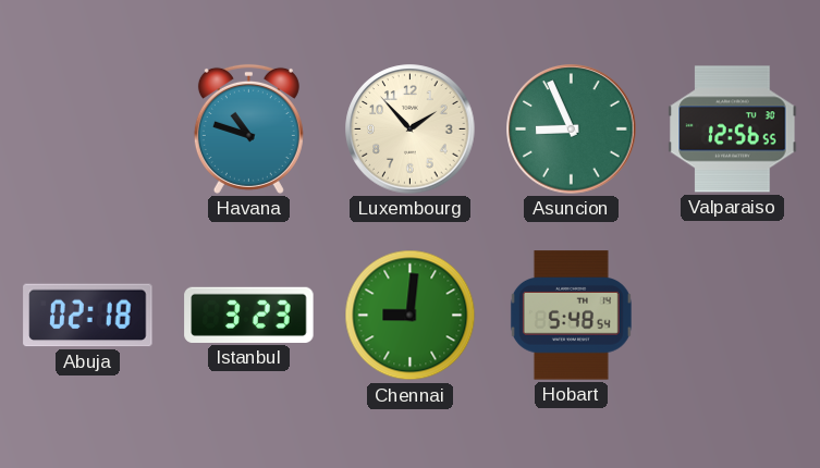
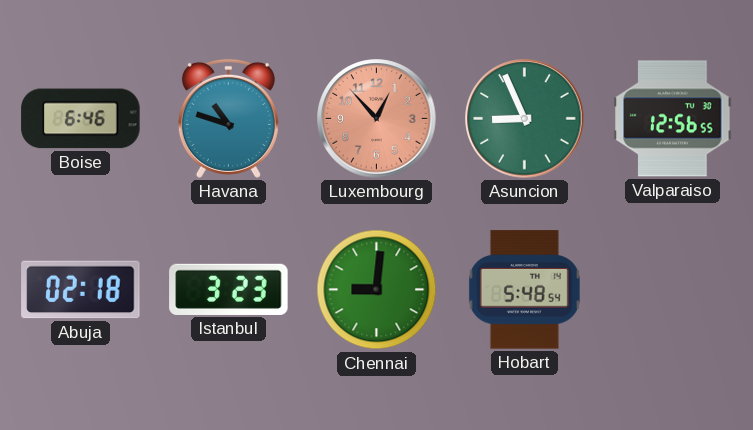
Boise: none -> 6:46 (81, 119)
Luxembourg: 1:53 -> 12:53 (377, 119)
Luxembourg dial: cream -> salmon (377, 119)
